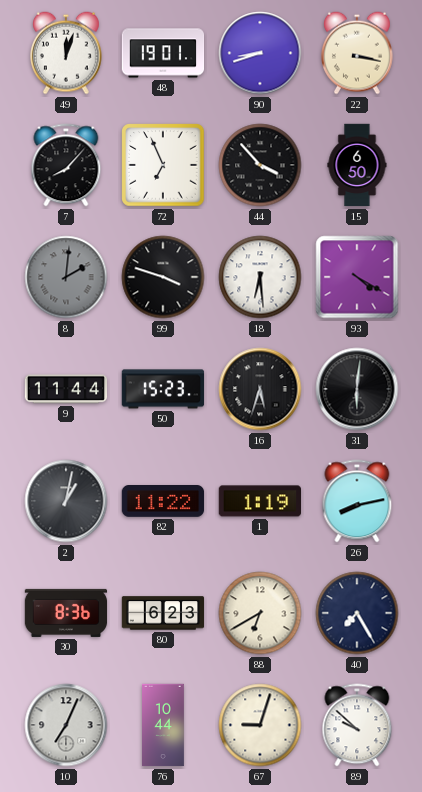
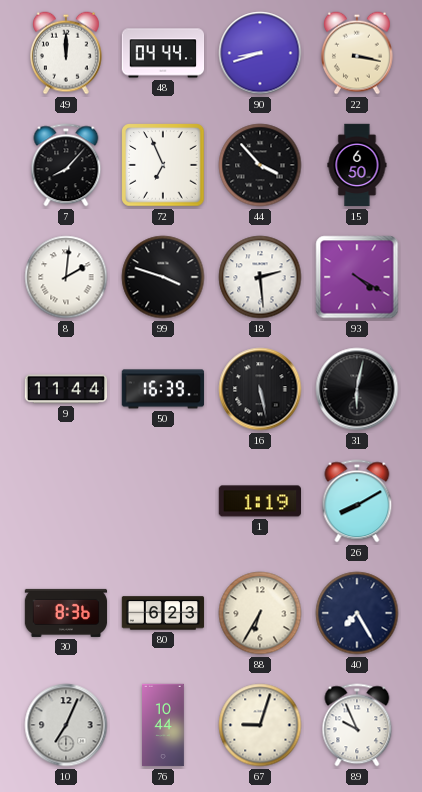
49: 12:03 -> 12:00 (67, 53)
48: 19:01 -> 04:44 (163, 53)
8 dial: grey -> white (66, 277)
18: 6:29 -> 2:29 (260, 277)
50: 15:23 -> 16:39 (163, 389)
16: 5:33 -> 5:28 (260, 389)
31: 6:01 -> 6:02 (357, 389)
2: 1:02 -> none (66, 501)
82: 11:22 -> none (163, 502)
26: 8:13 -> 8:10 (357, 501)
88: 6:40 -> 6:35 (260, 613)
89: 9:52 -> 9:56 (357, 725)
